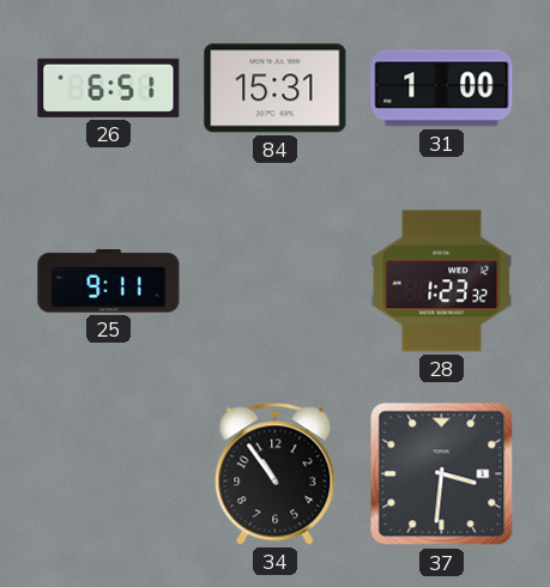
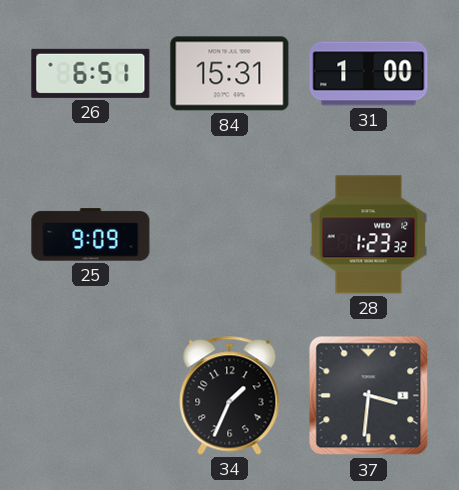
25: 9:11 -> 9:09 (91, 235)
34: 10:54 -> 1:34 (230, 396)
